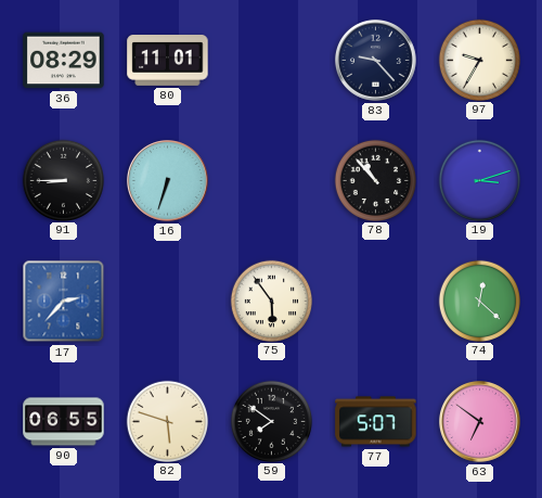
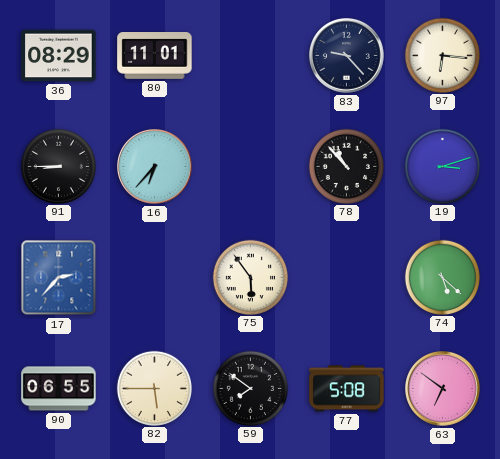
97: 9:35 -> 6:16 (442, 55)
16: 6:33 -> 6:37 (155, 167)
74: 12:22 -> 5:22 (442, 277)
82: 5:48 -> 5:45 (154, 388)
77: 5:07 -> 5:08 (347, 389)
